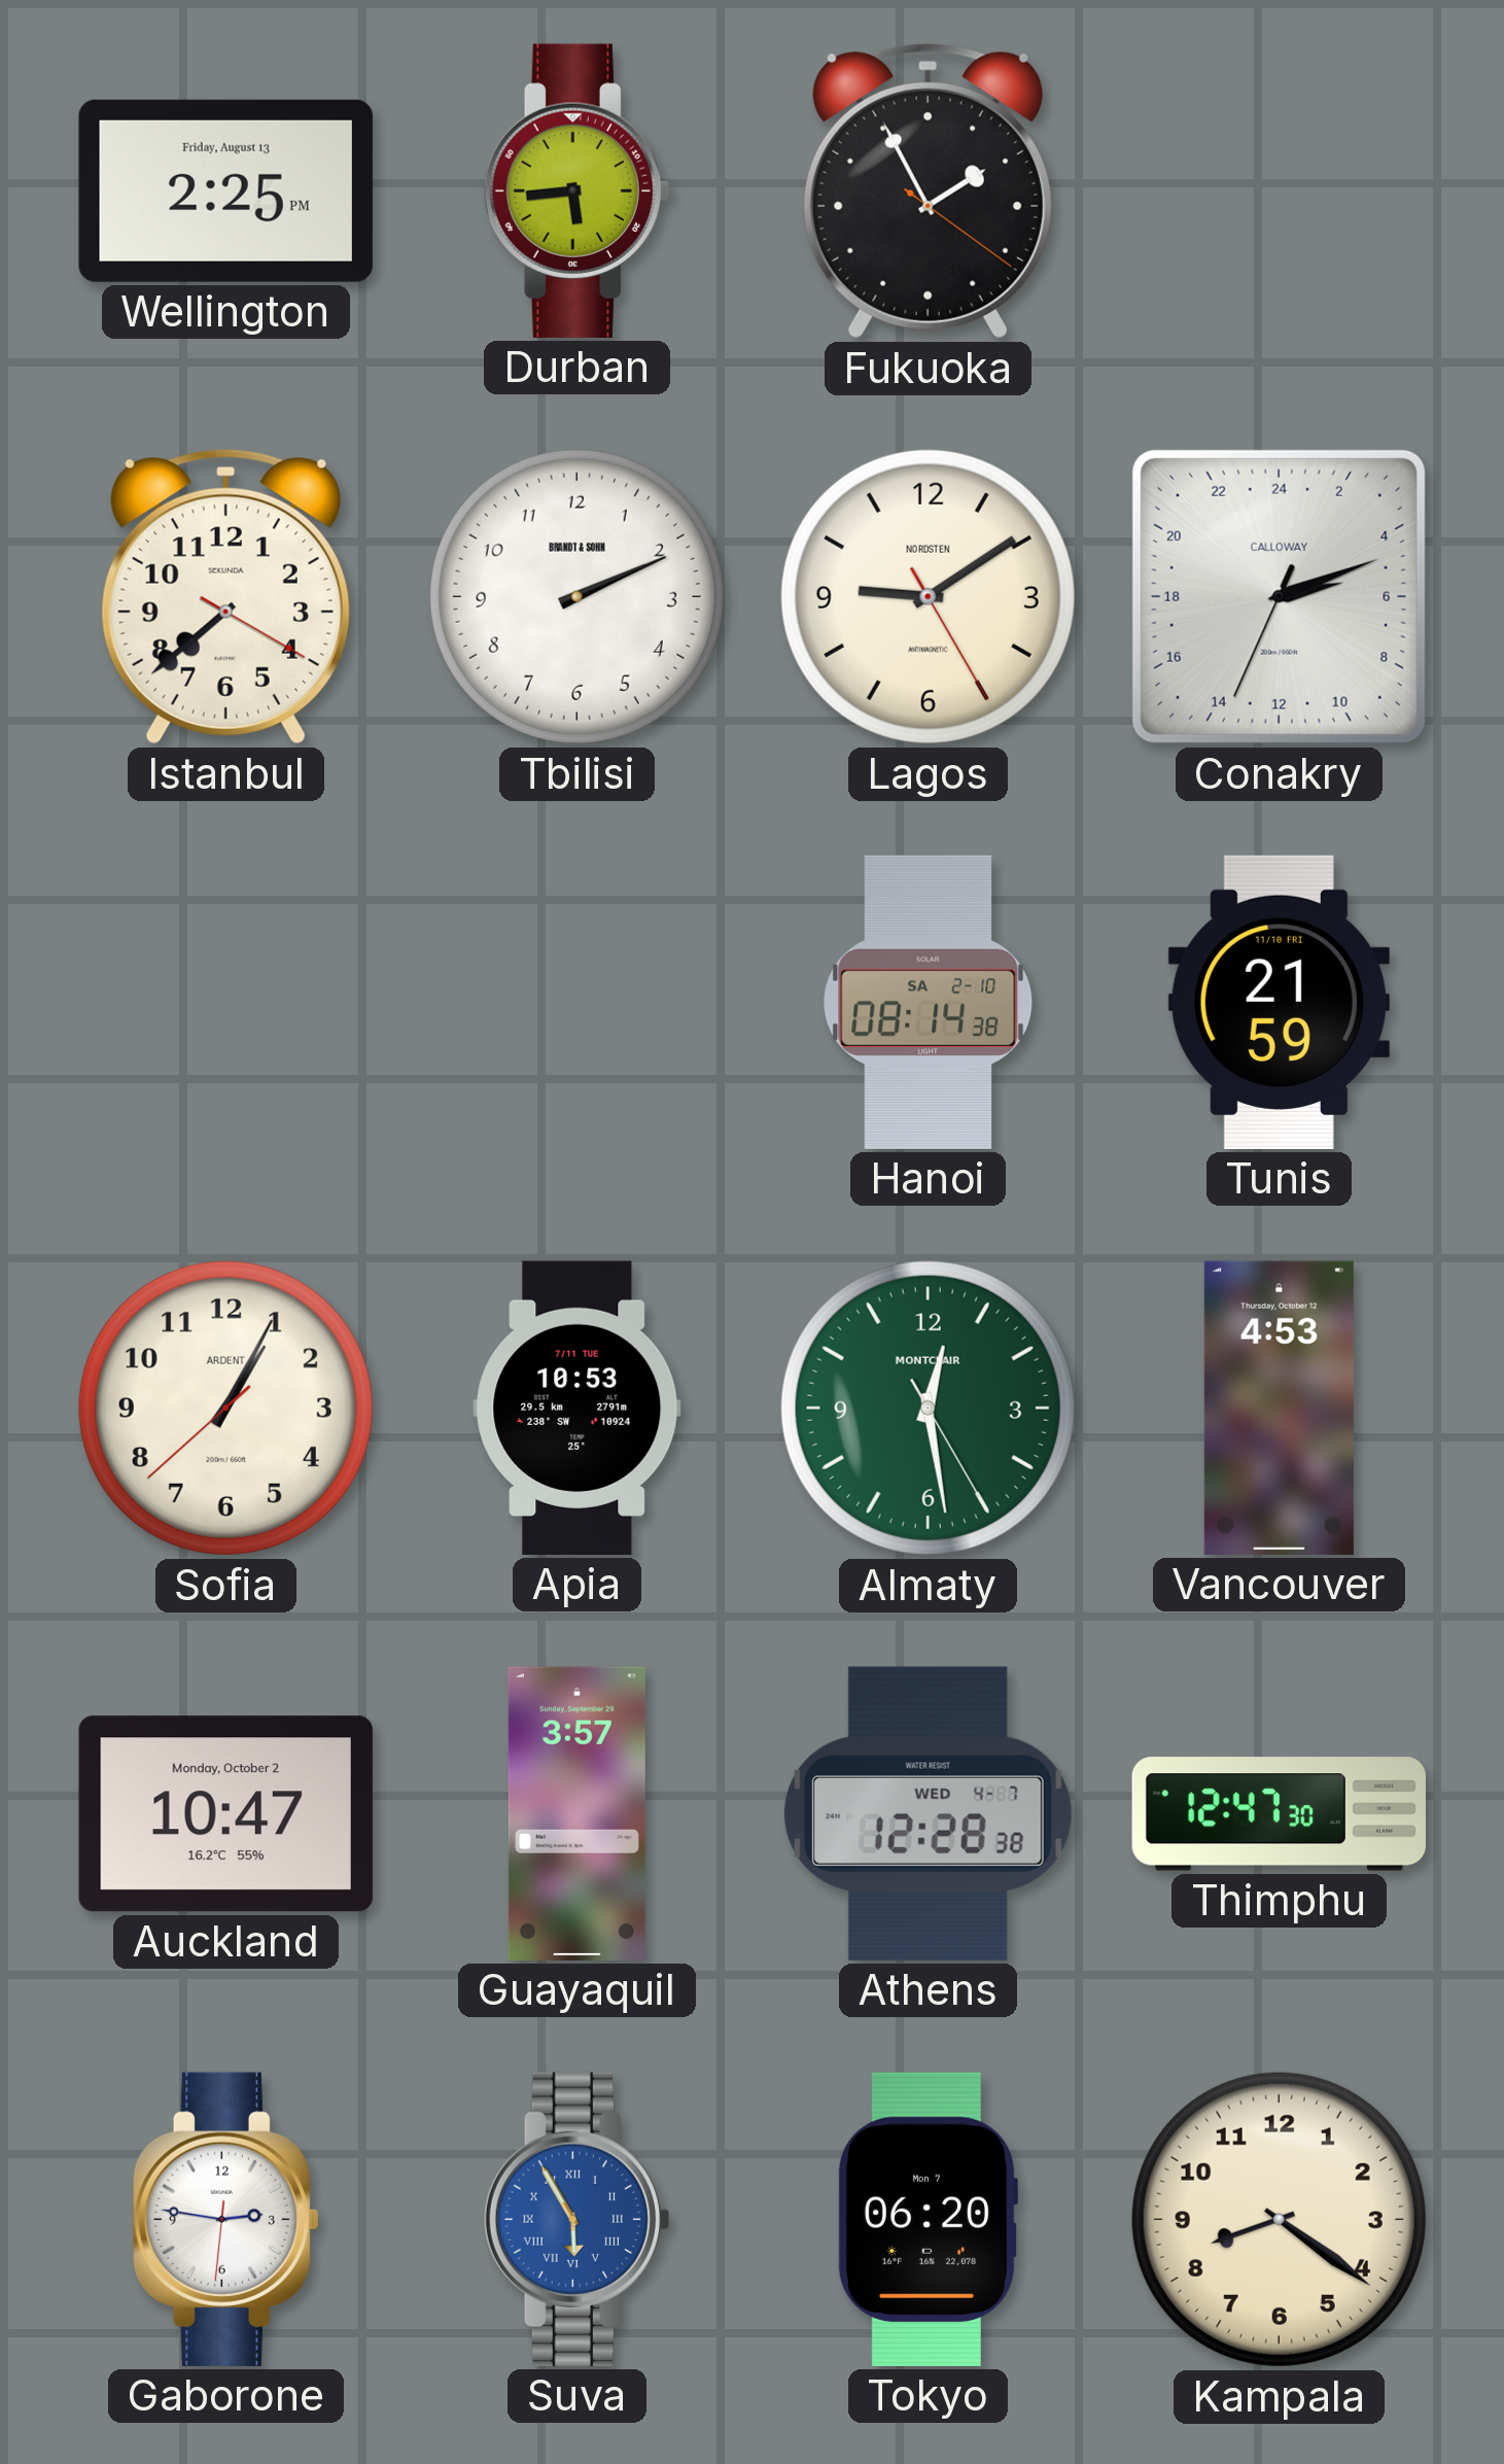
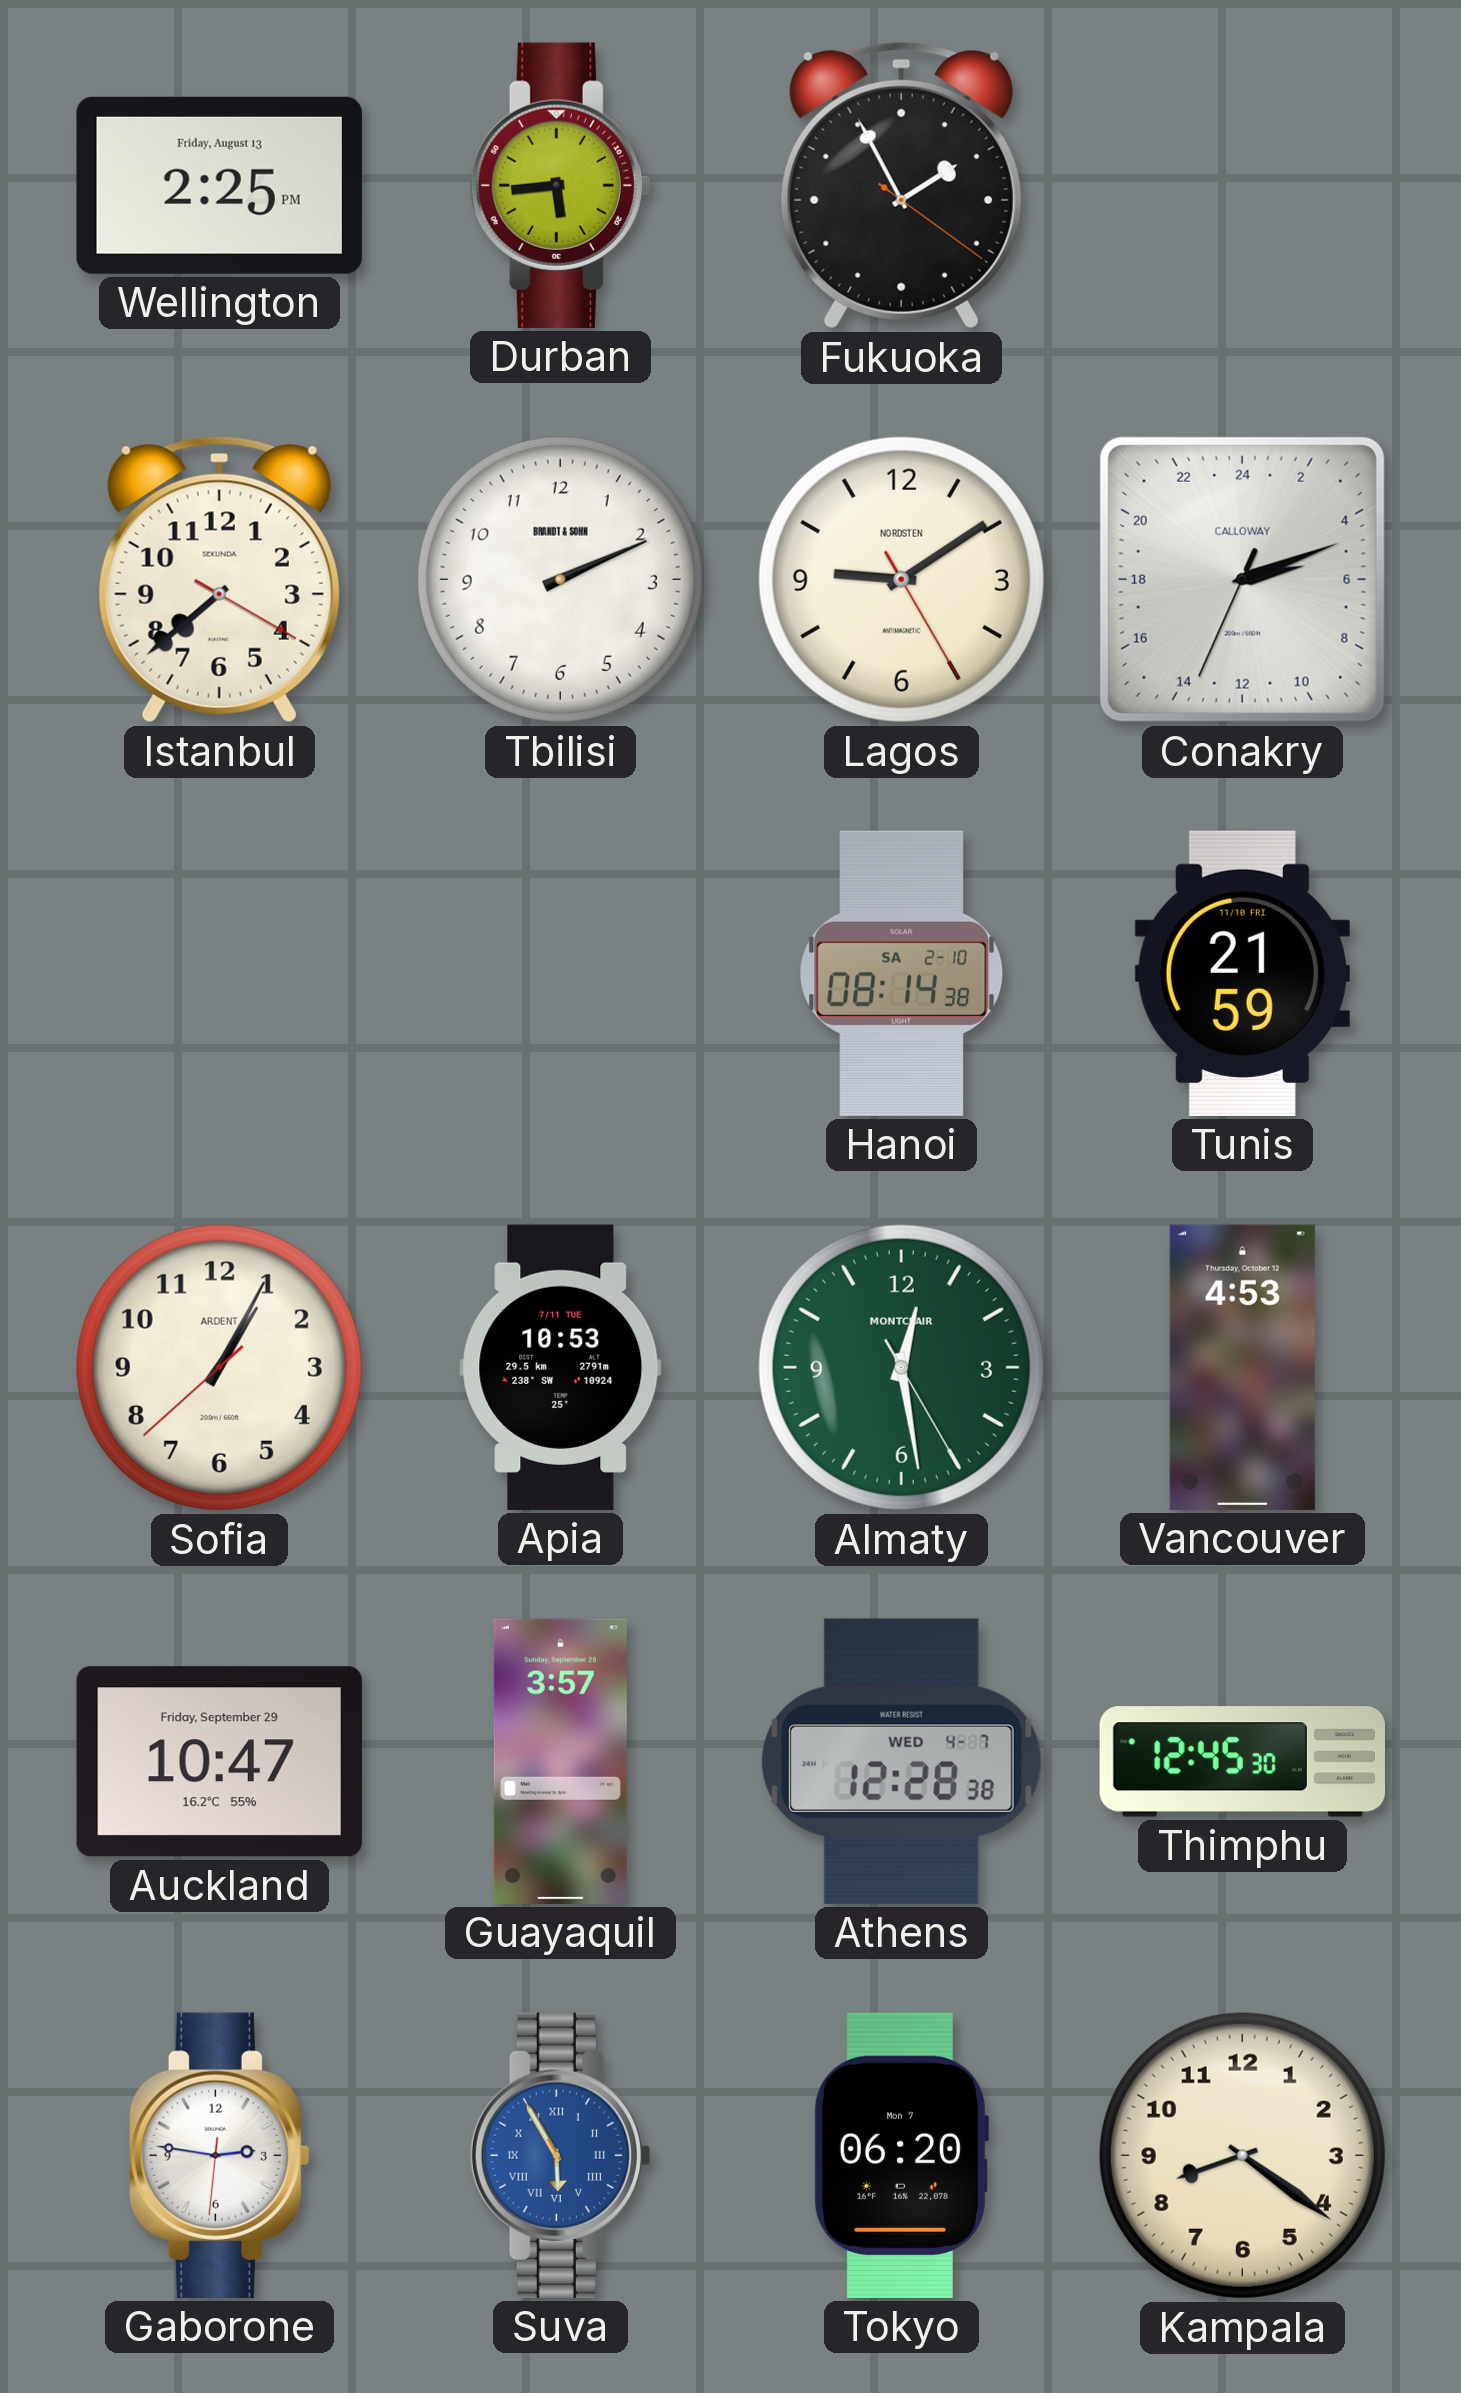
Auckland date: Monday, October 2 -> Friday, September 29 (219, 1762)
Thimphu: 12:47 -> 12:45 (1242, 1762)
